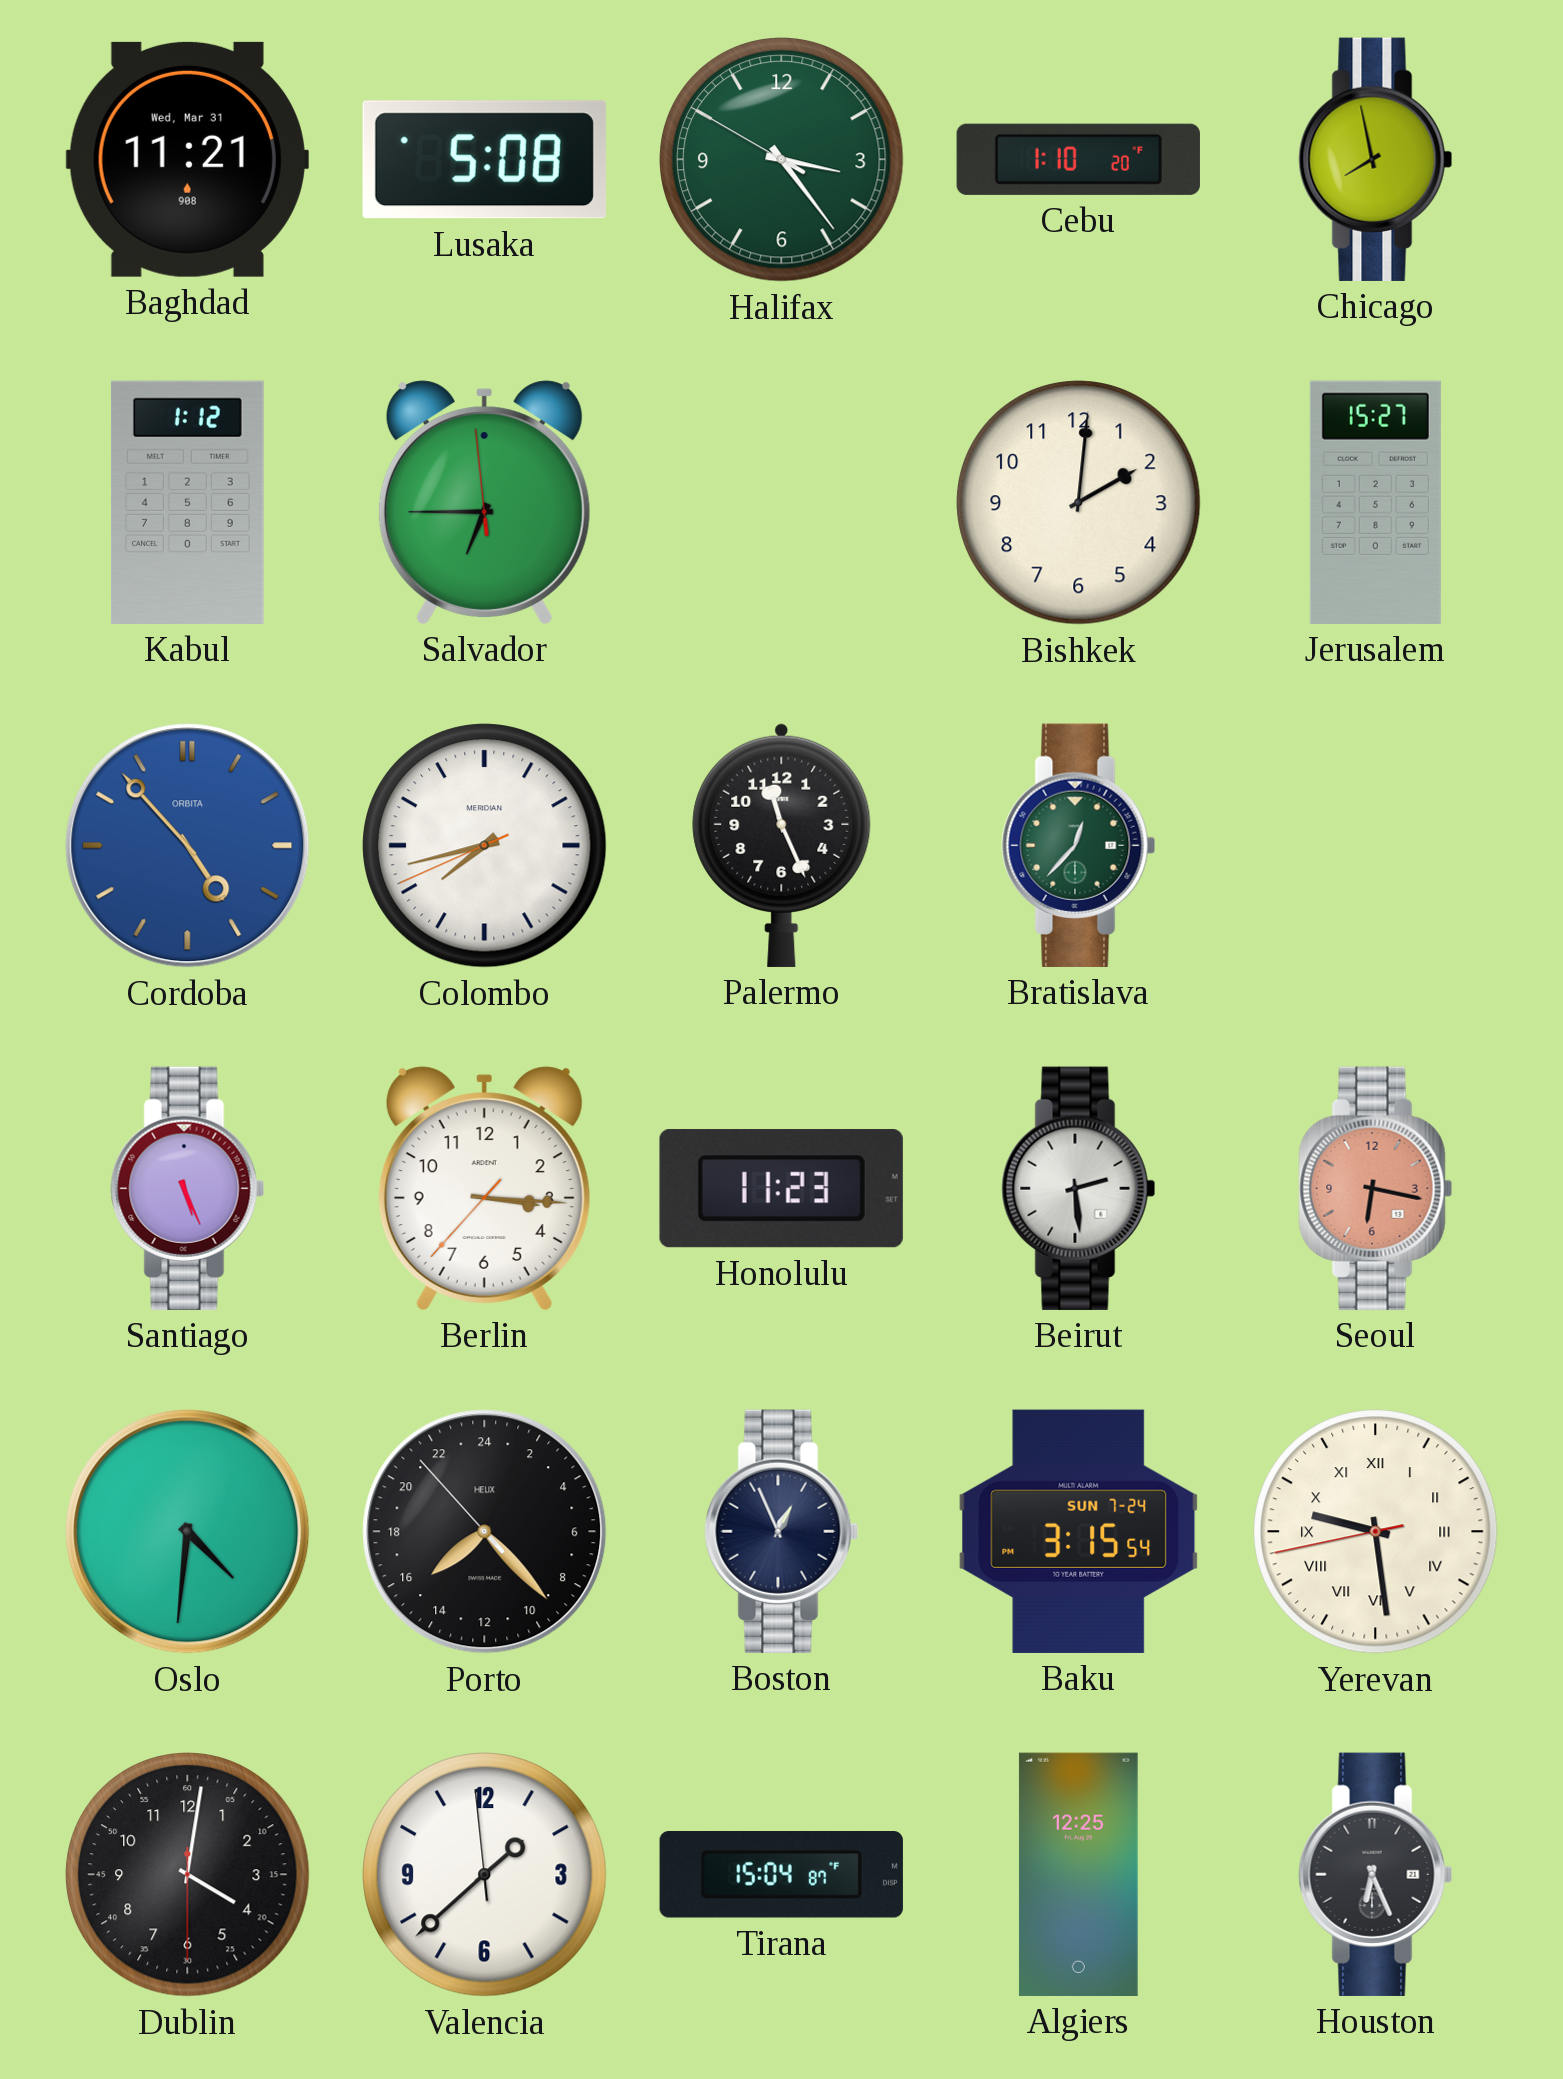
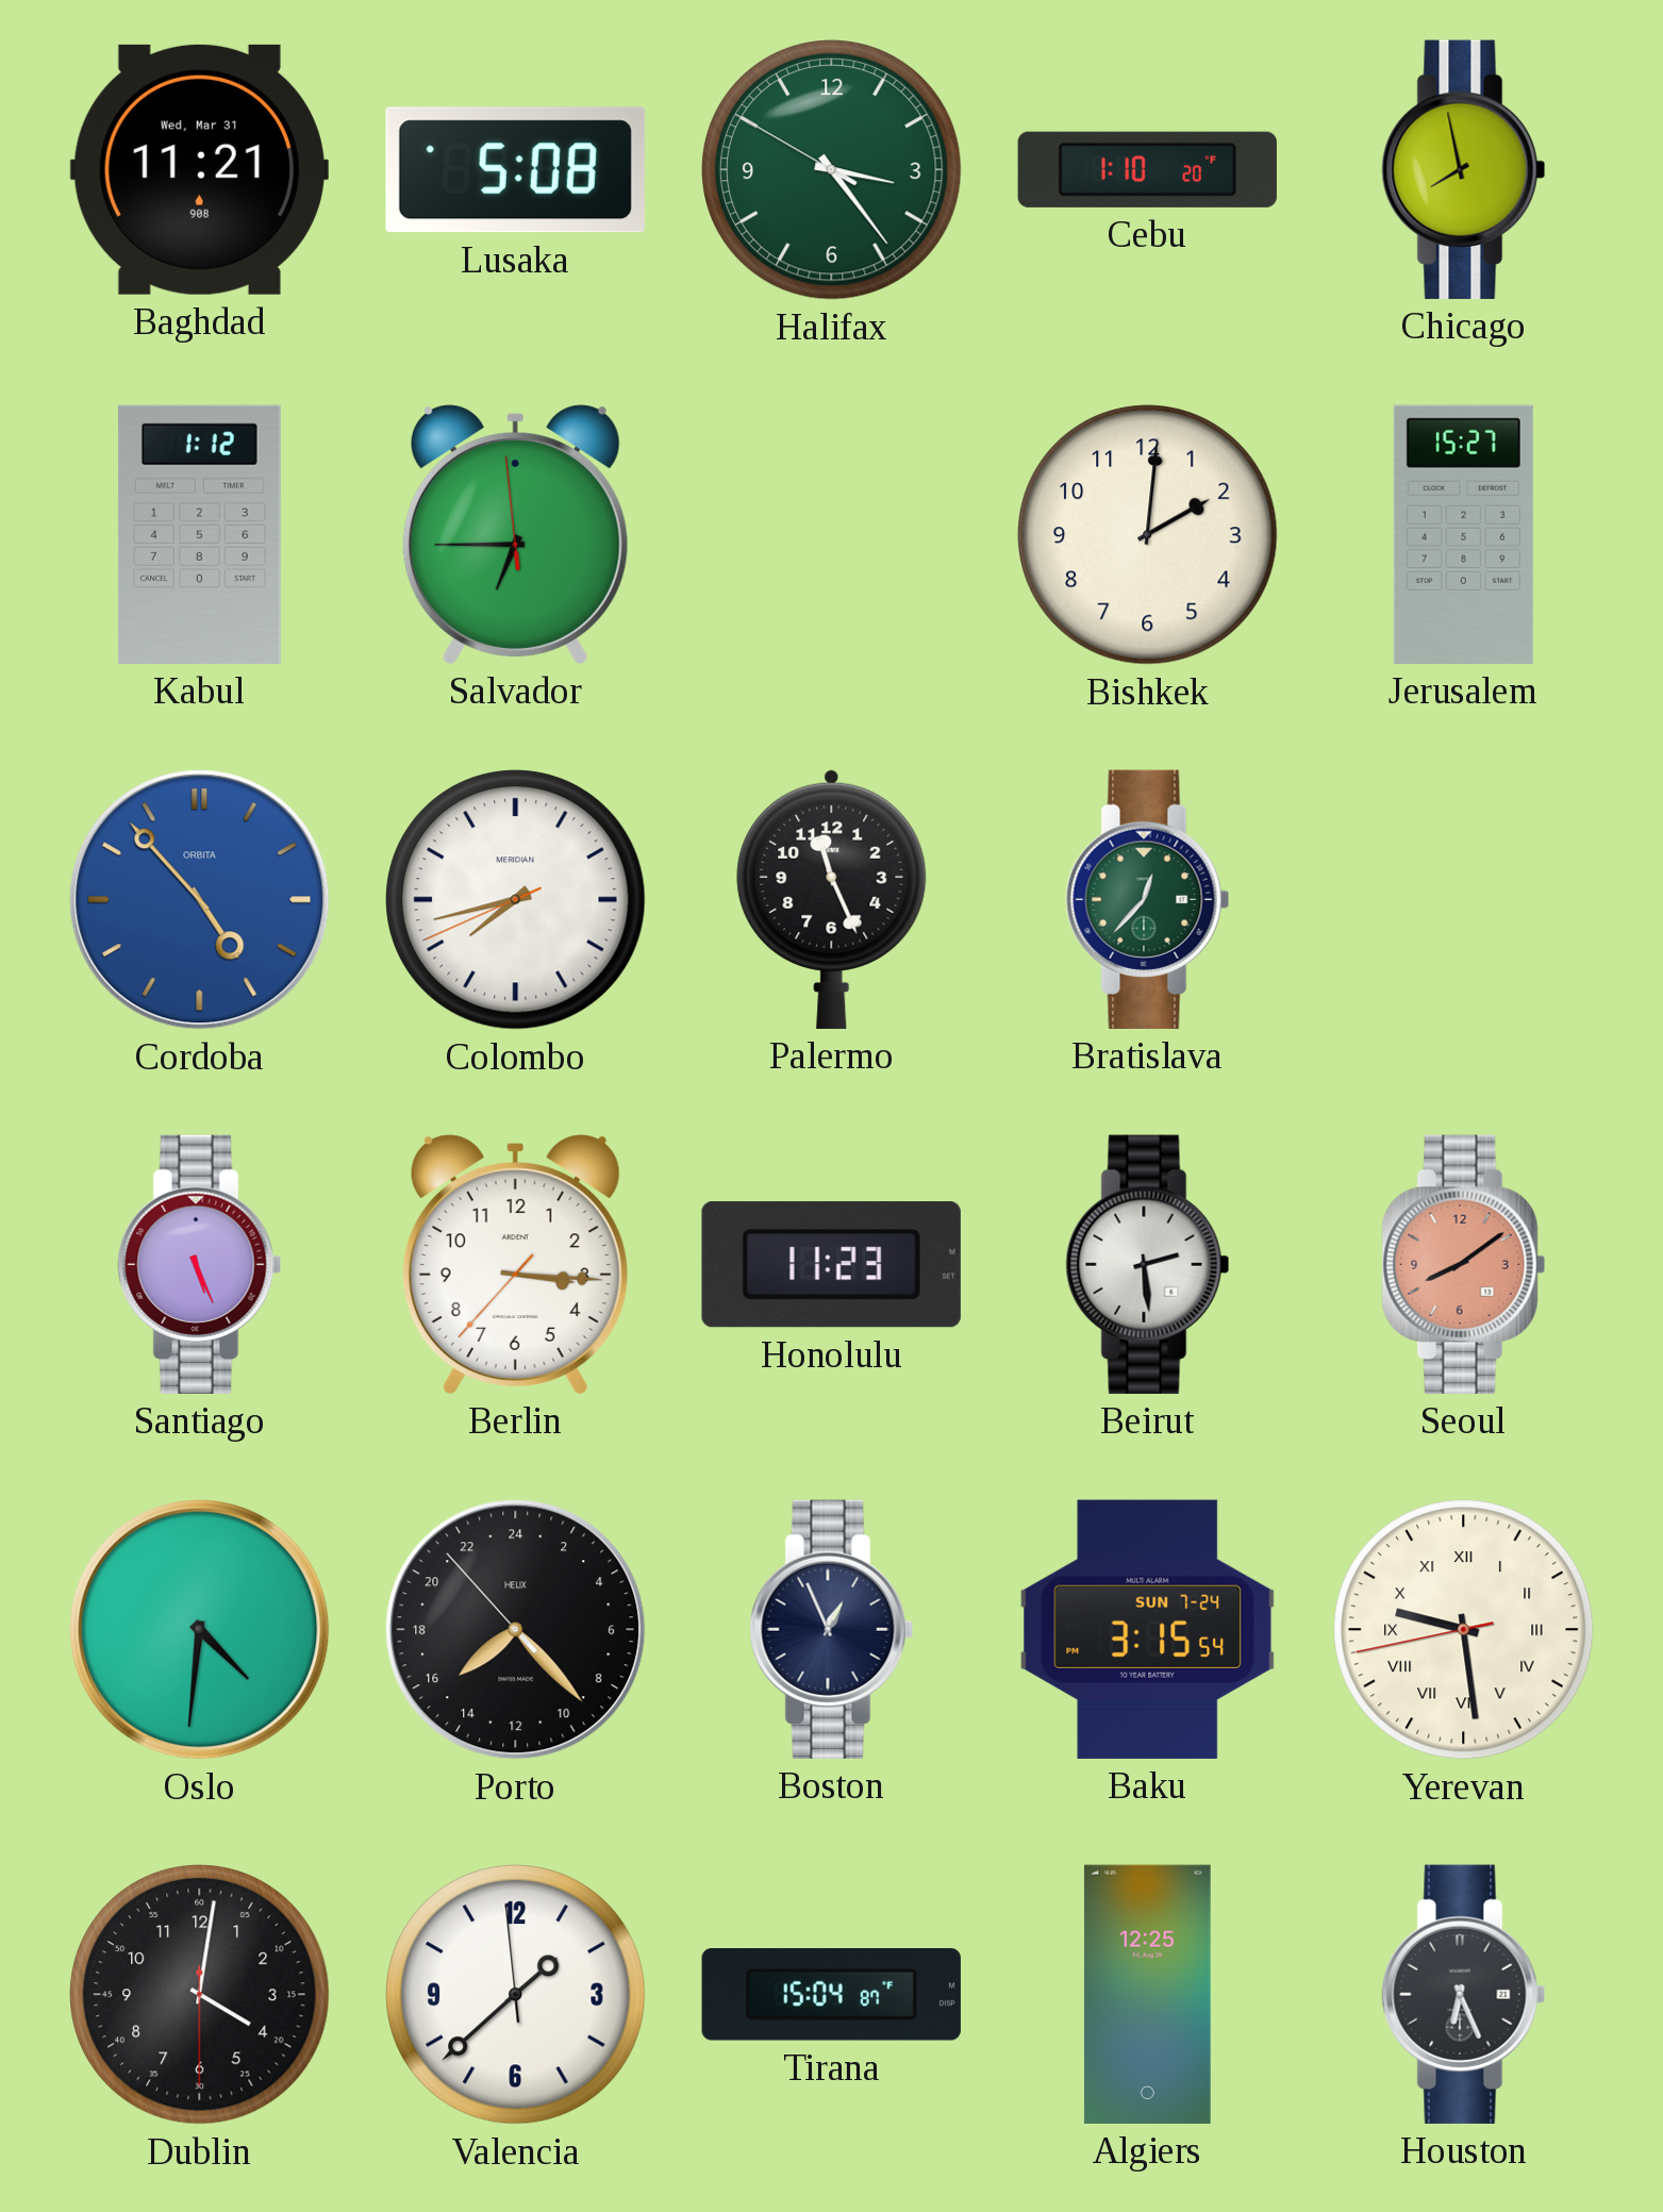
Seoul: 6:17 -> 8:09 (1464, 1264)
